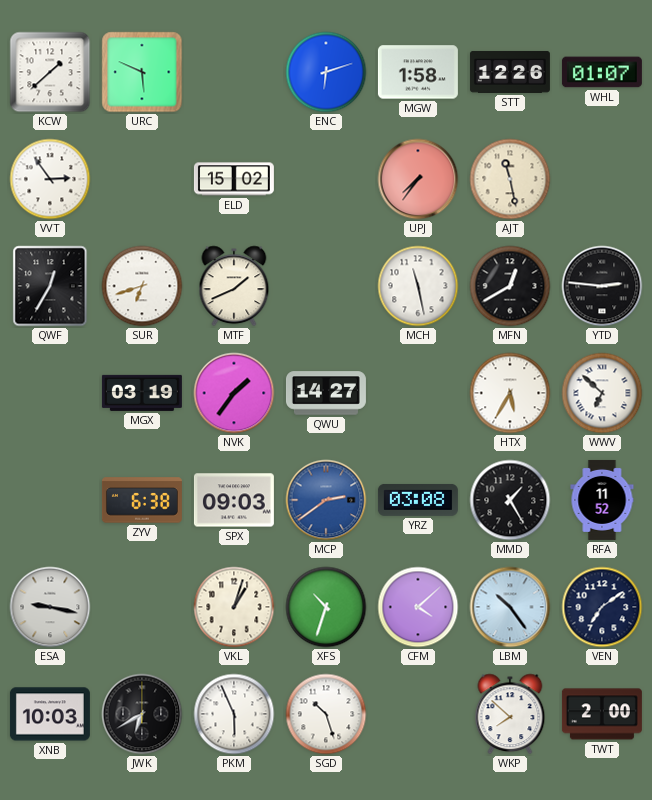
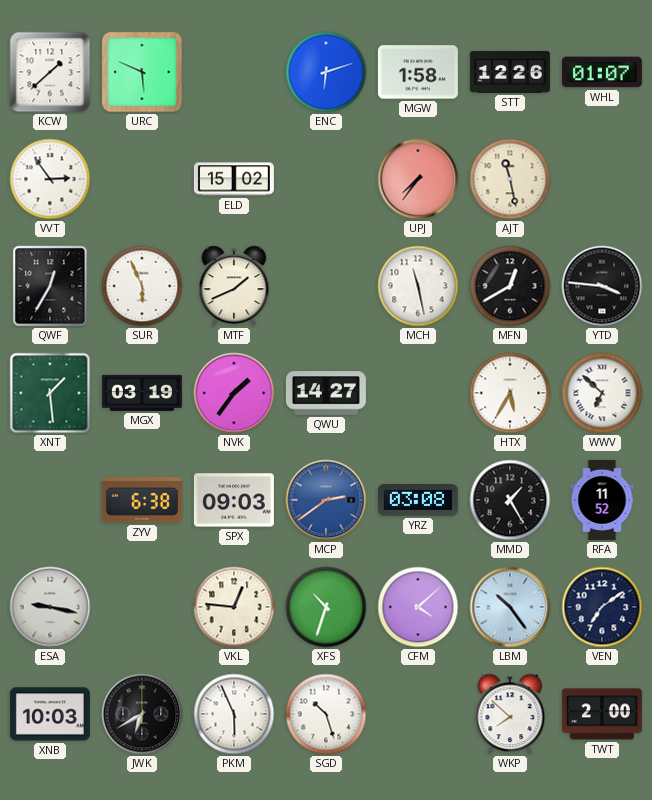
SUR: 6:42 -> 5:56 (142, 286)
YTD: 2:46 -> 3:46 (602, 286)
XNT: none -> 1:29 (50, 393)
VKL: 1:03 -> 12:46 (234, 607)
